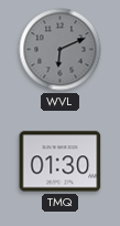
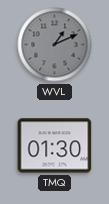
WVL: 6:11 -> 1:11 (55, 45)
